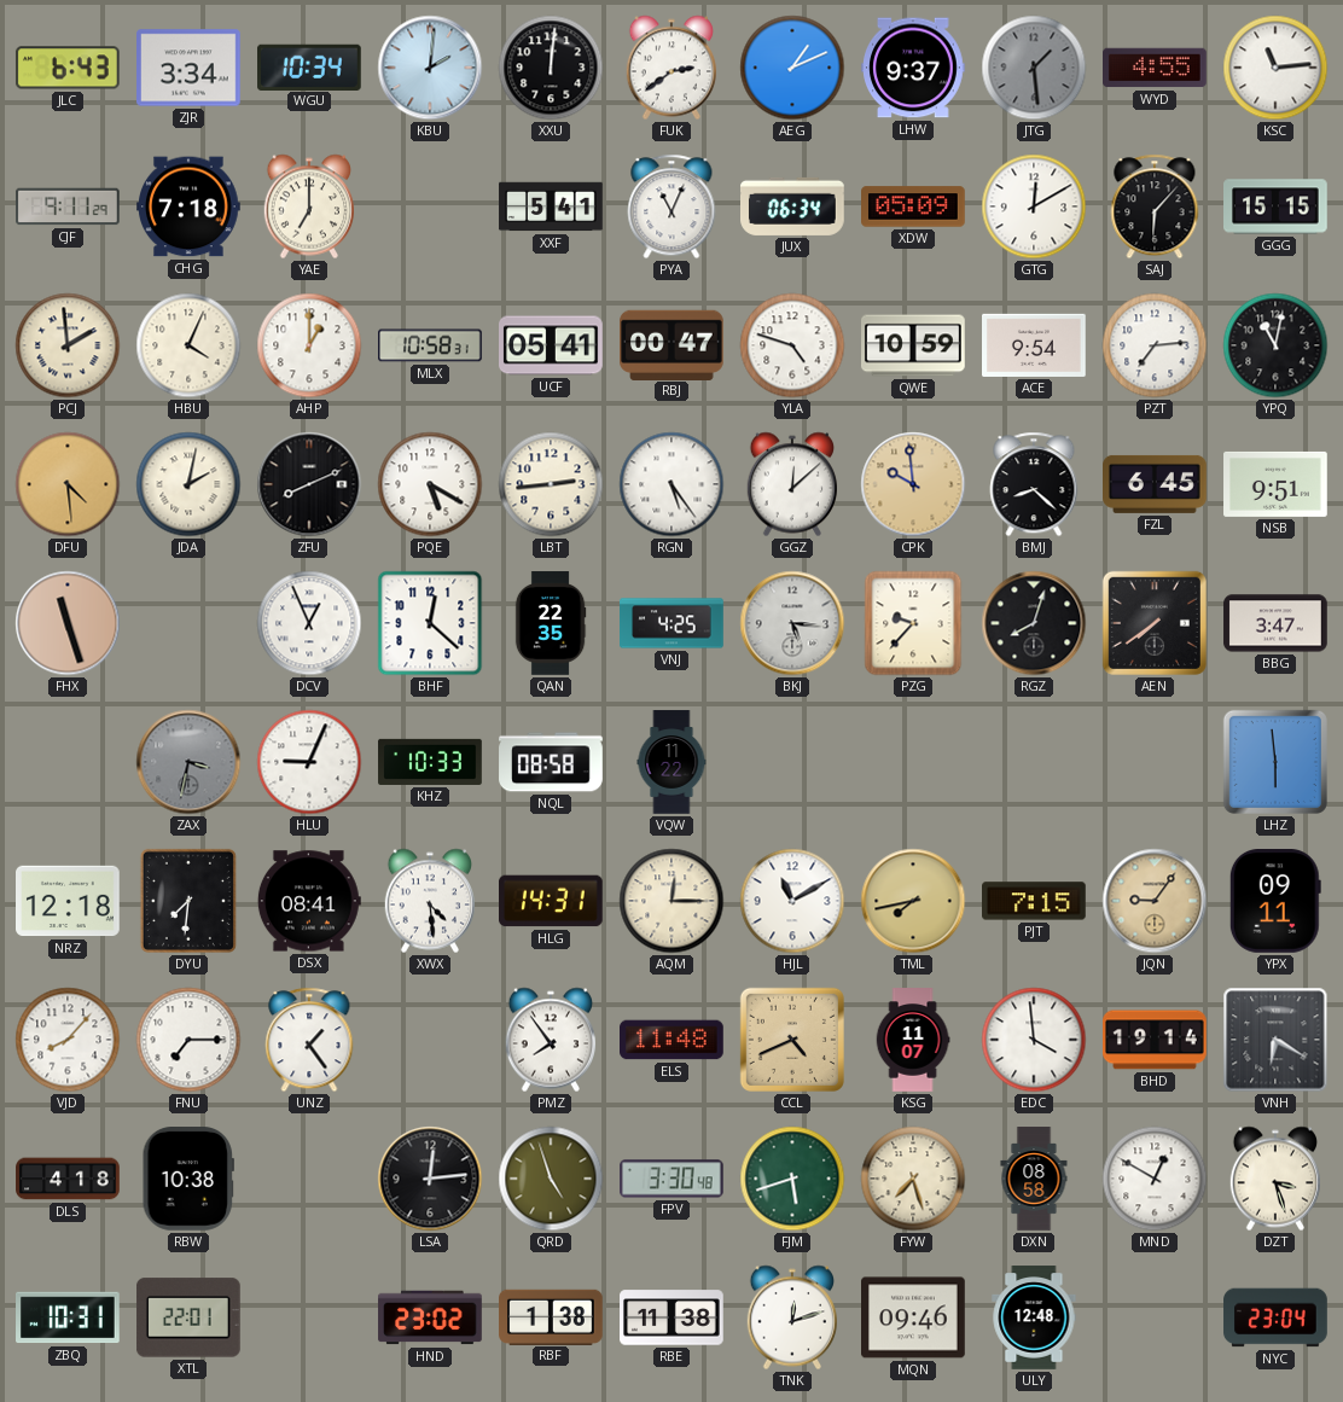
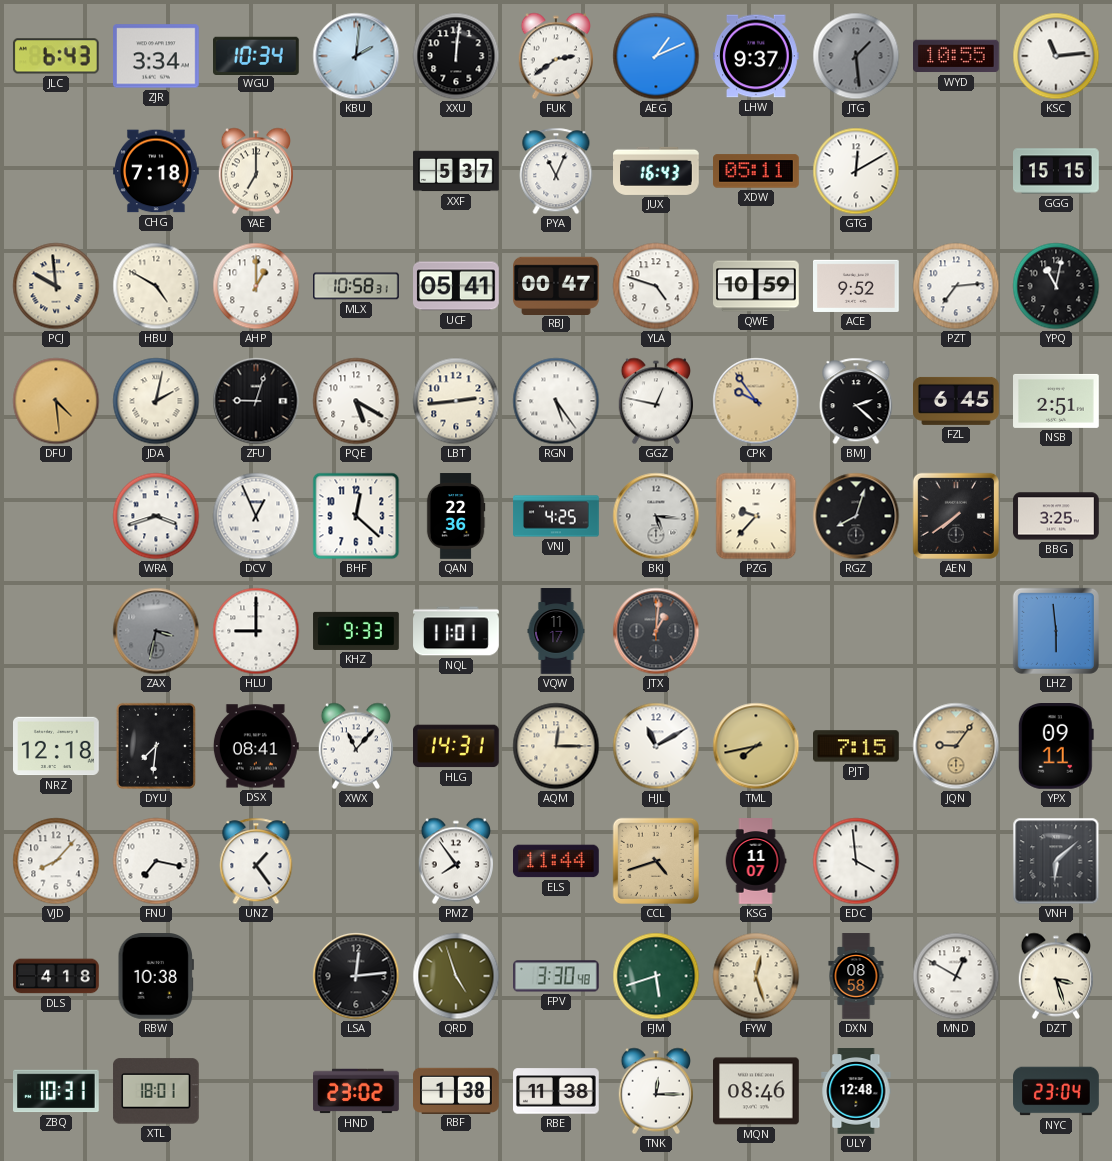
WYD: 4:55 -> 10:55 (957, 56)
CJF: 9:11 -> none (69, 206)
XXF: 5:41 -> 5:37 (456, 171)
JUX: 06:34 -> 16:43 (657, 171)
XDW: 05:09 -> 05:11 (756, 171)
SAJ: 6:07 -> none (1155, 206)
PCJ: 1:59 -> 9:59 (56, 286)
HBU: 4:04 -> 4:50 (156, 286)
ACE: 9:54 -> 9:52 (857, 286)
ZFU: 8:11 -> 9:03 (256, 401)
GGZ: 12:08 -> 12:47 (655, 401)
CPK: 9:59 -> 9:54 (756, 401)
BMJ: 8:22 -> 2:22 (856, 401)
NSB: 9:51 -> 2:51 (1057, 401)
FHX: 11:27 -> none (68, 623)
WRA: none -> 3:42 (156, 516)
QAN: 22:35 -> 22:36 (456, 516)
BBG: 3:47 -> 3:25 (1056, 516)
HLU: 9:04 -> 9:00 (256, 631)
KHZ: 10:33 -> 9:33 (356, 631)
NQL: 08:58 -> 11:01 (456, 631)
VQW: 11:22 -> 11:17 (556, 631)
JTX: none -> 1:01 (656, 631)
XWX: 4:29 -> 11:07 (355, 746)
FNU: 7:15 -> 7:17 (156, 861)
ELS: 11:48 -> 11:44 (557, 861)
CCL: 4:41 -> 4:42 (656, 861)
BHD: 19:14 -> none (1156, 1040)
VNH: 6:20 -> 6:08 (1056, 861)
FYW: 7:27 -> 12:27 (756, 976)
XTL: 22:01 -> 18:01 (157, 1091)
TNK: 12:12 -> 12:15 (655, 1091)
MQN: 09:46 -> 08:46 (757, 1091)
